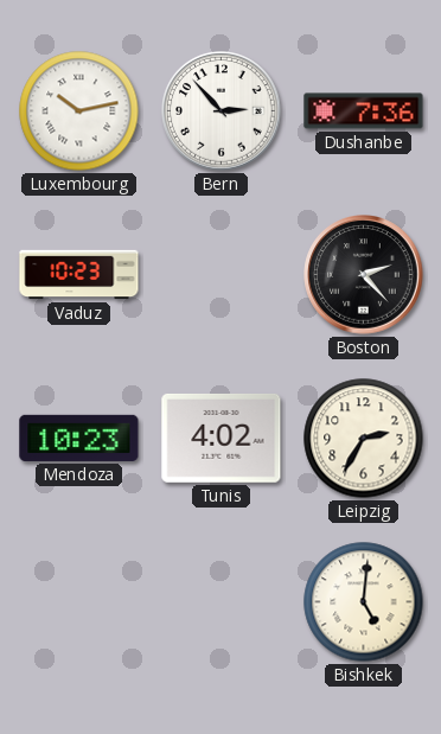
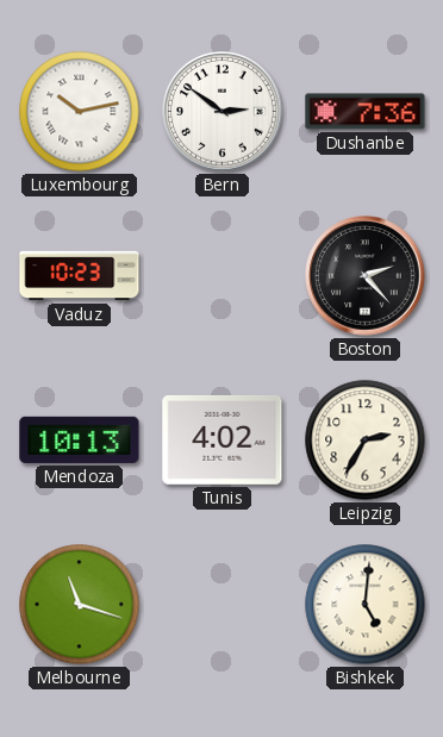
Bern: 2:53 -> 2:51 (223, 112)
Mendoza: 10:23 -> 10:13 (80, 439)
Melbourne: none -> 11:18 (80, 605)
